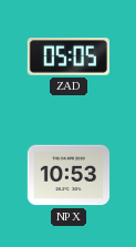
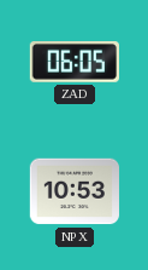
ZAD: 05:05 -> 06:05 (73, 63)
